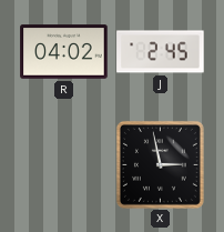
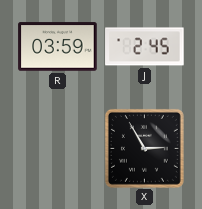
R: 04:02 -> 03:59 (58, 47)
X: 2:58 -> 2:55 (144, 148)
